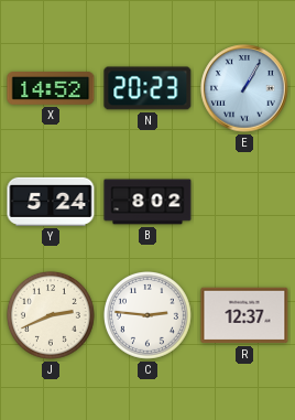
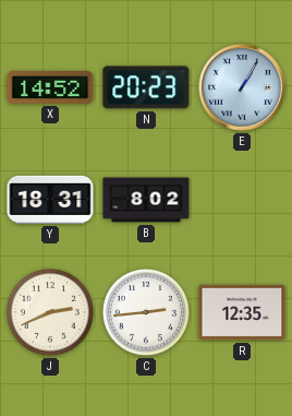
Y: 5:24 -> 18:31 (50, 200)
C: 2:46 -> 2:44 (146, 312)
R: 12:37 -> 12:35 (242, 312)
